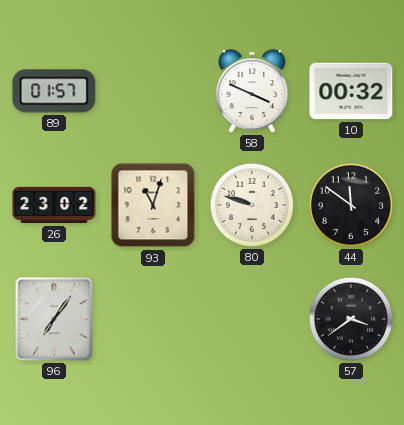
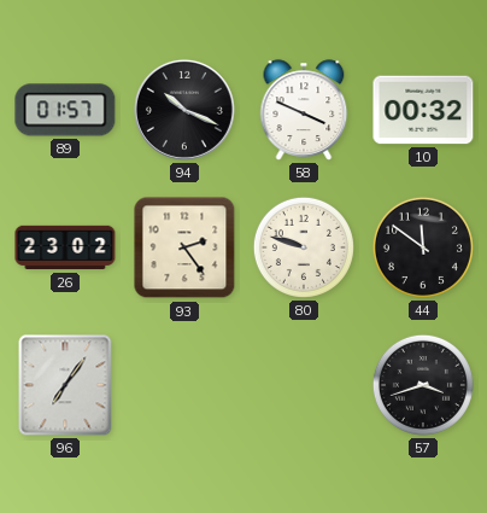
94: none -> 10:19 (184, 110)
93: 11:03 -> 2:24 (184, 247)
57: 3:39 -> 3:42 (423, 385)
